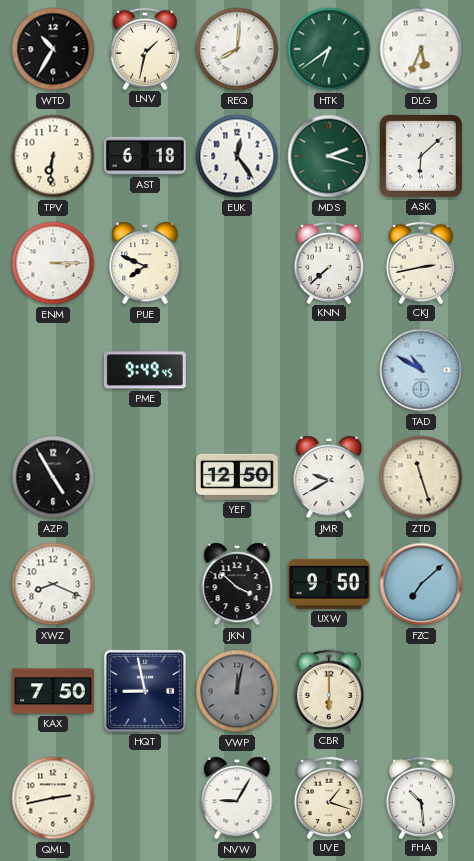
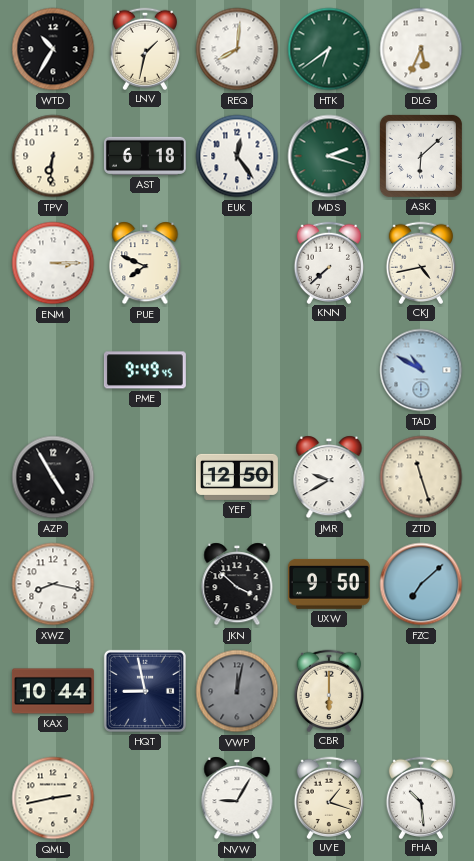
CKJ: 2:43 -> 4:43 (420, 262)
XWZ: 8:19 -> 8:17 (53, 584)
KAX: 7:50 -> 10:44 (53, 691)
